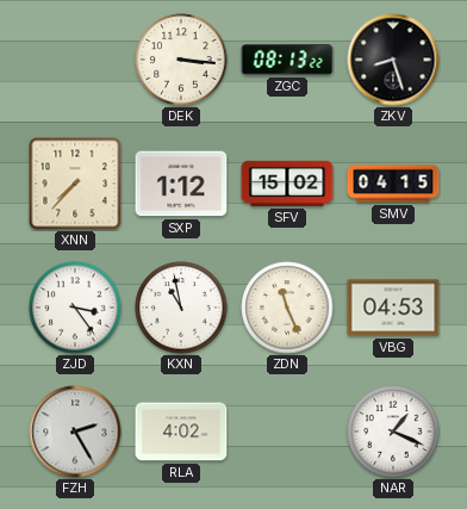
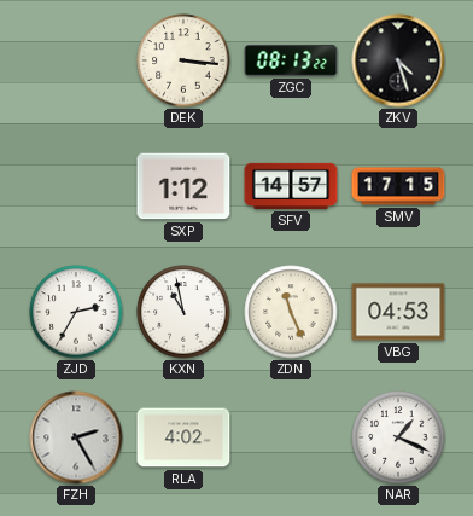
ZKV: 8:27 -> 4:27 (398, 60)
XNN: 7:37 -> none (75, 184)
SFV: 15:02 -> 14:57 (291, 186)
SMV: 04:15 -> 17:15 (398, 186)
ZJD: 3:24 -> 2:35 (76, 312)
